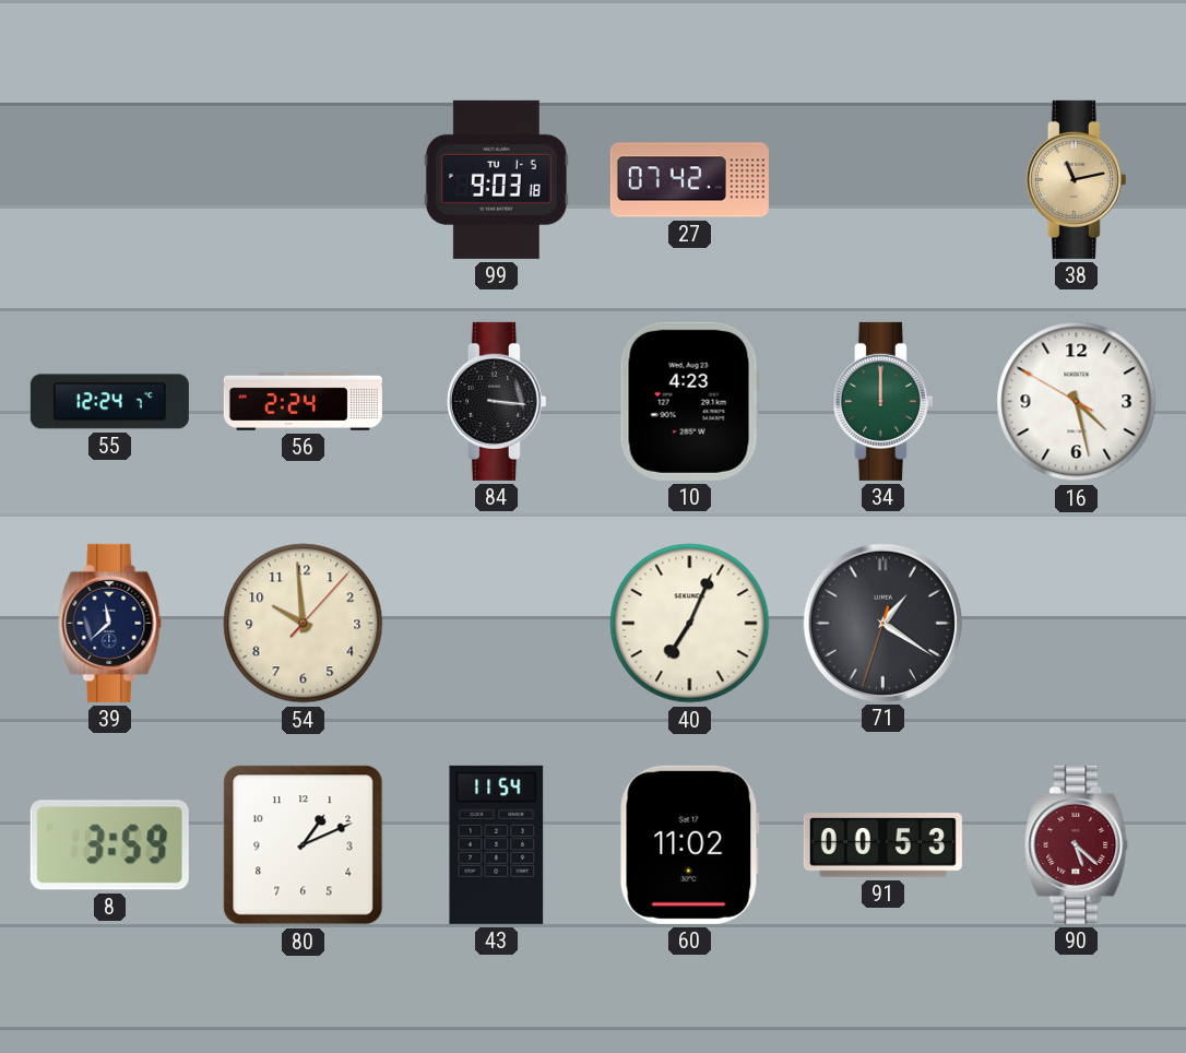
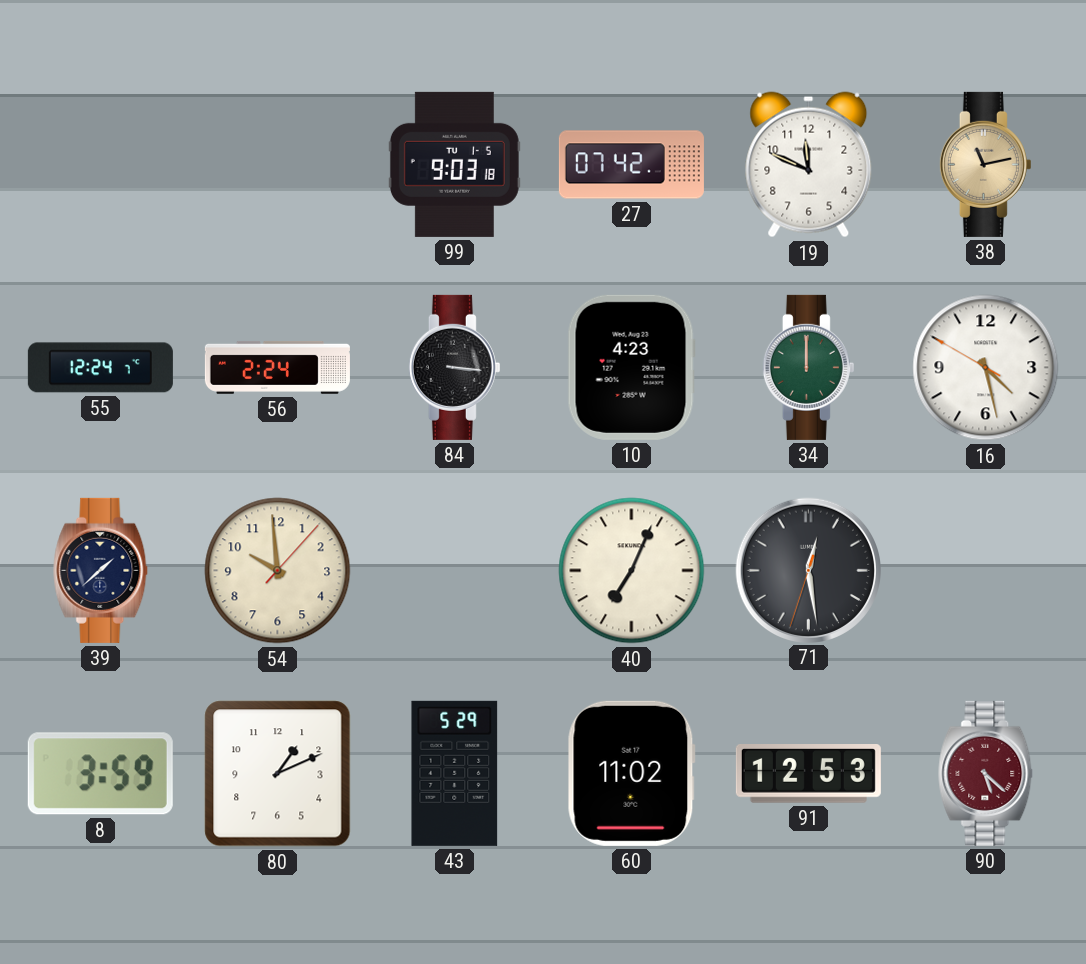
19: none -> 11:49 (809, 165)
39: 11:38 -> 1:38 (101, 570)
71: 1:20 -> 12:28 (808, 570)
43: 11:54 -> 5:29 (455, 773)
91: 00:53 -> 12:53 (808, 774)
